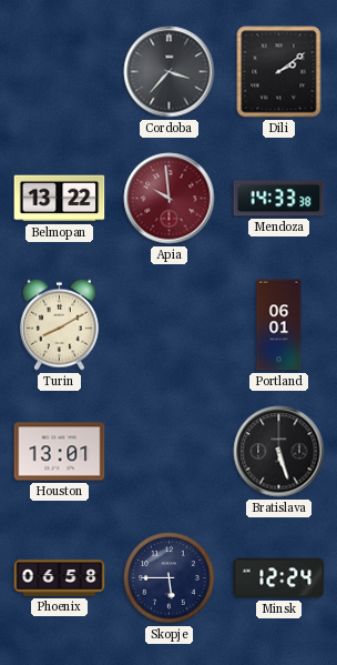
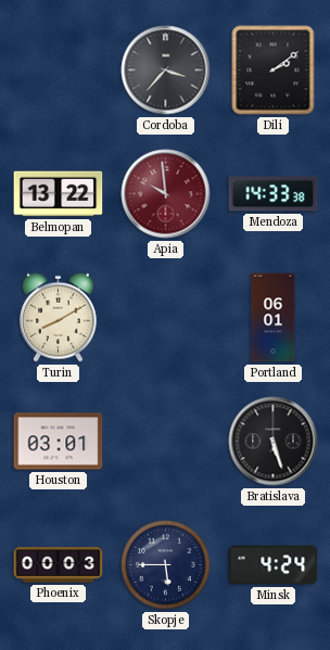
Houston: 13:01 -> 03:01 (59, 442)
Phoenix: 06:58 -> 00:03 (59, 565)
Minsk: 12:24 -> 4:24 (274, 565)
